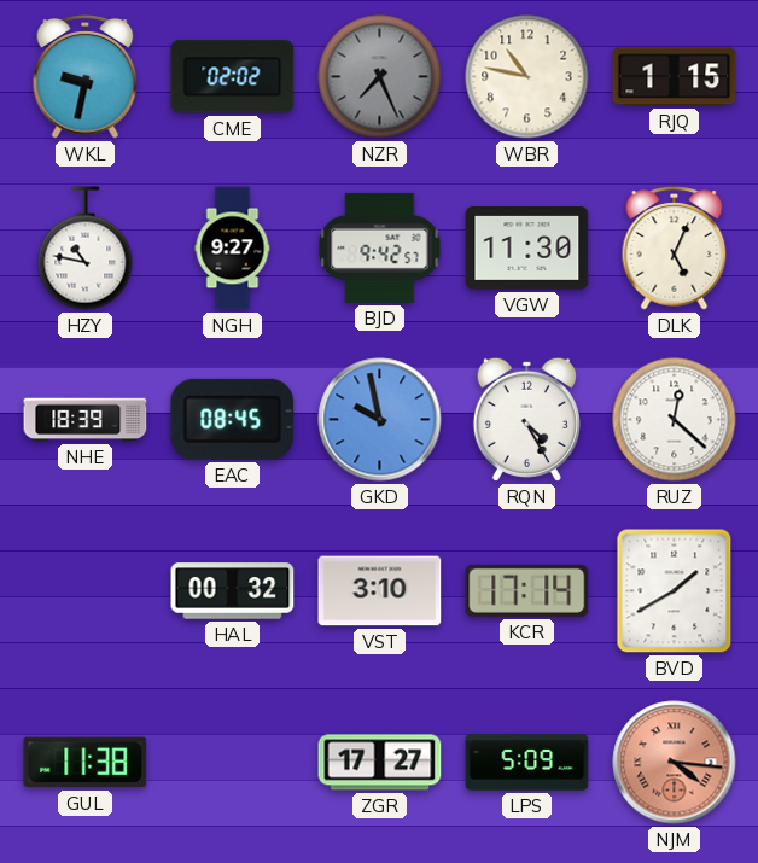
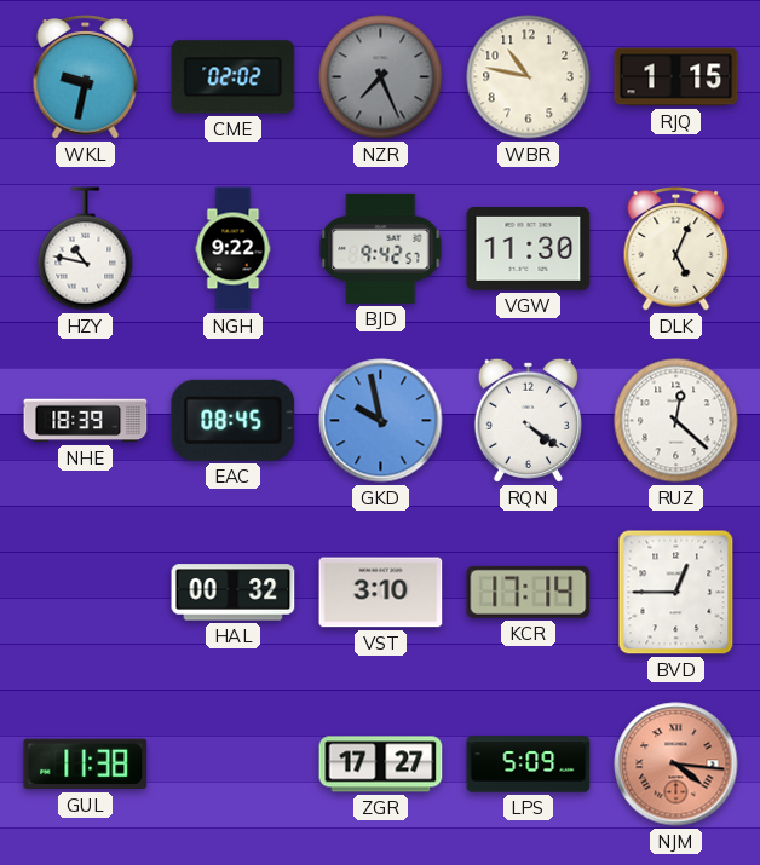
NGH: 9:27 -> 9:22 (234, 249)
RQN: 4:25 -> 4:21 (528, 420)
BVD: 1:40 -> 12:45 (676, 593)
